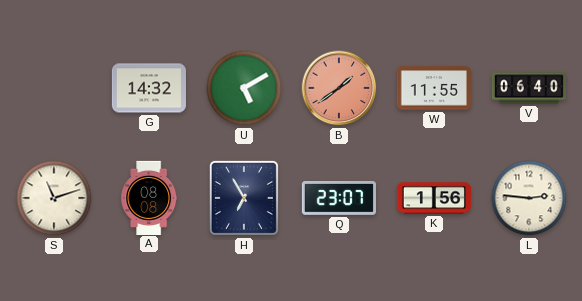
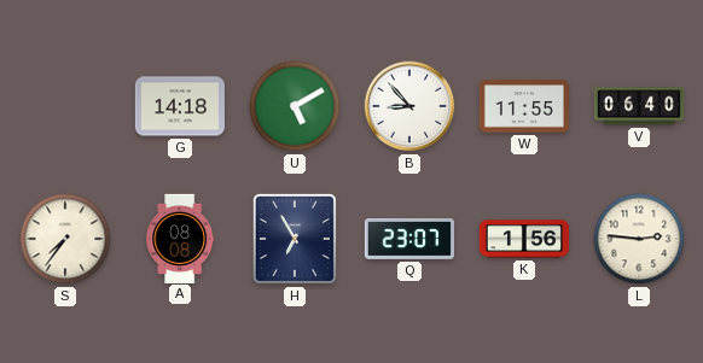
G: 14:32 -> 14:18 (180, 106)
B: 1:39 -> 8:53 (409, 106)
B dial: salmon -> white (409, 106)
S: 11:12 -> 7:36 (65, 239)
